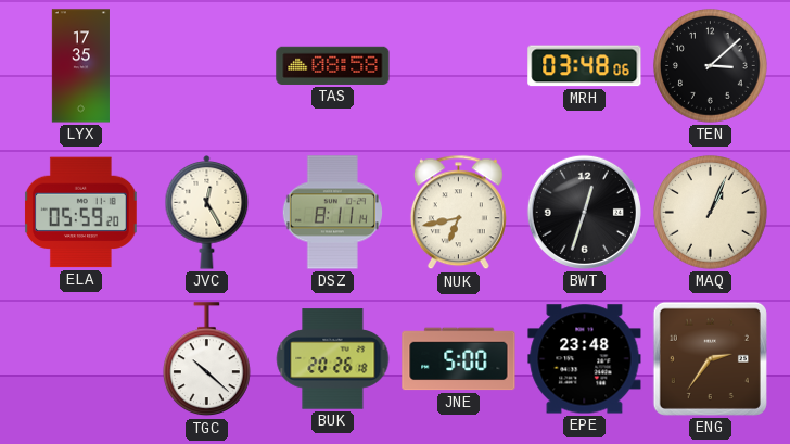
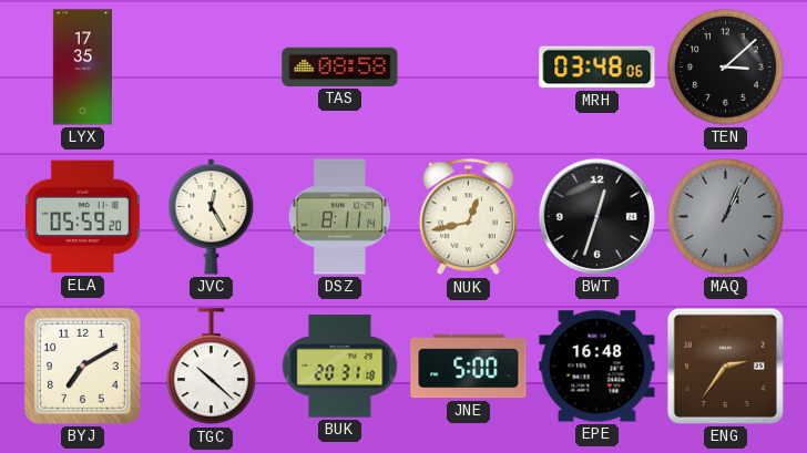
NUK: 6:43 -> 12:43 (468, 217)
MAQ dial: cream -> grey (726, 217)
BYJ: none -> 7:10 (82, 366)
BUK: 20:26 -> 20:31 (340, 367)
EPE: 23:48 -> 16:48 (597, 367)
